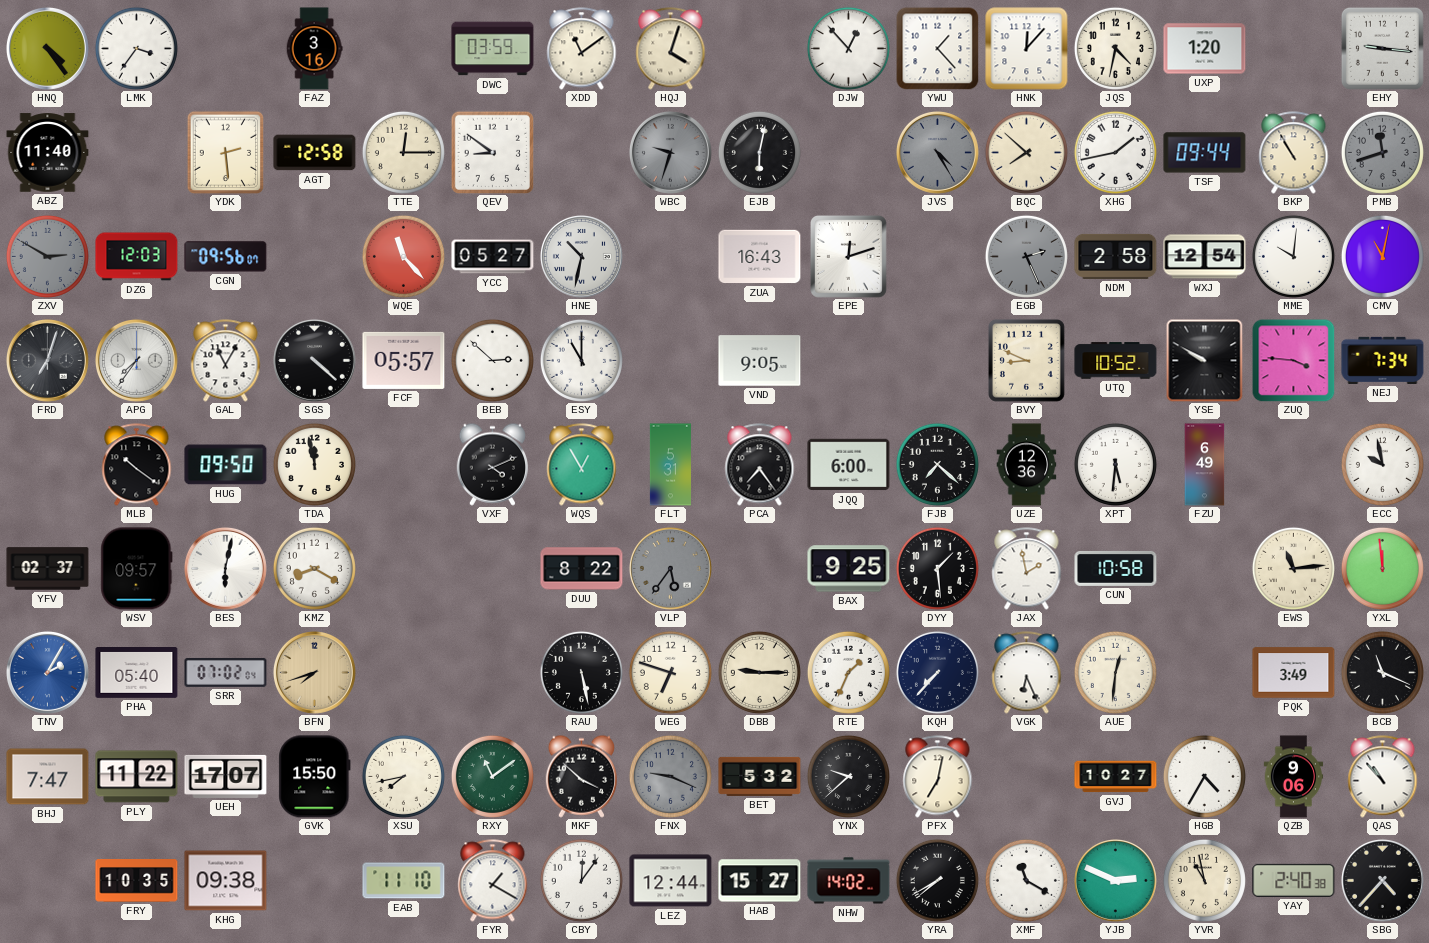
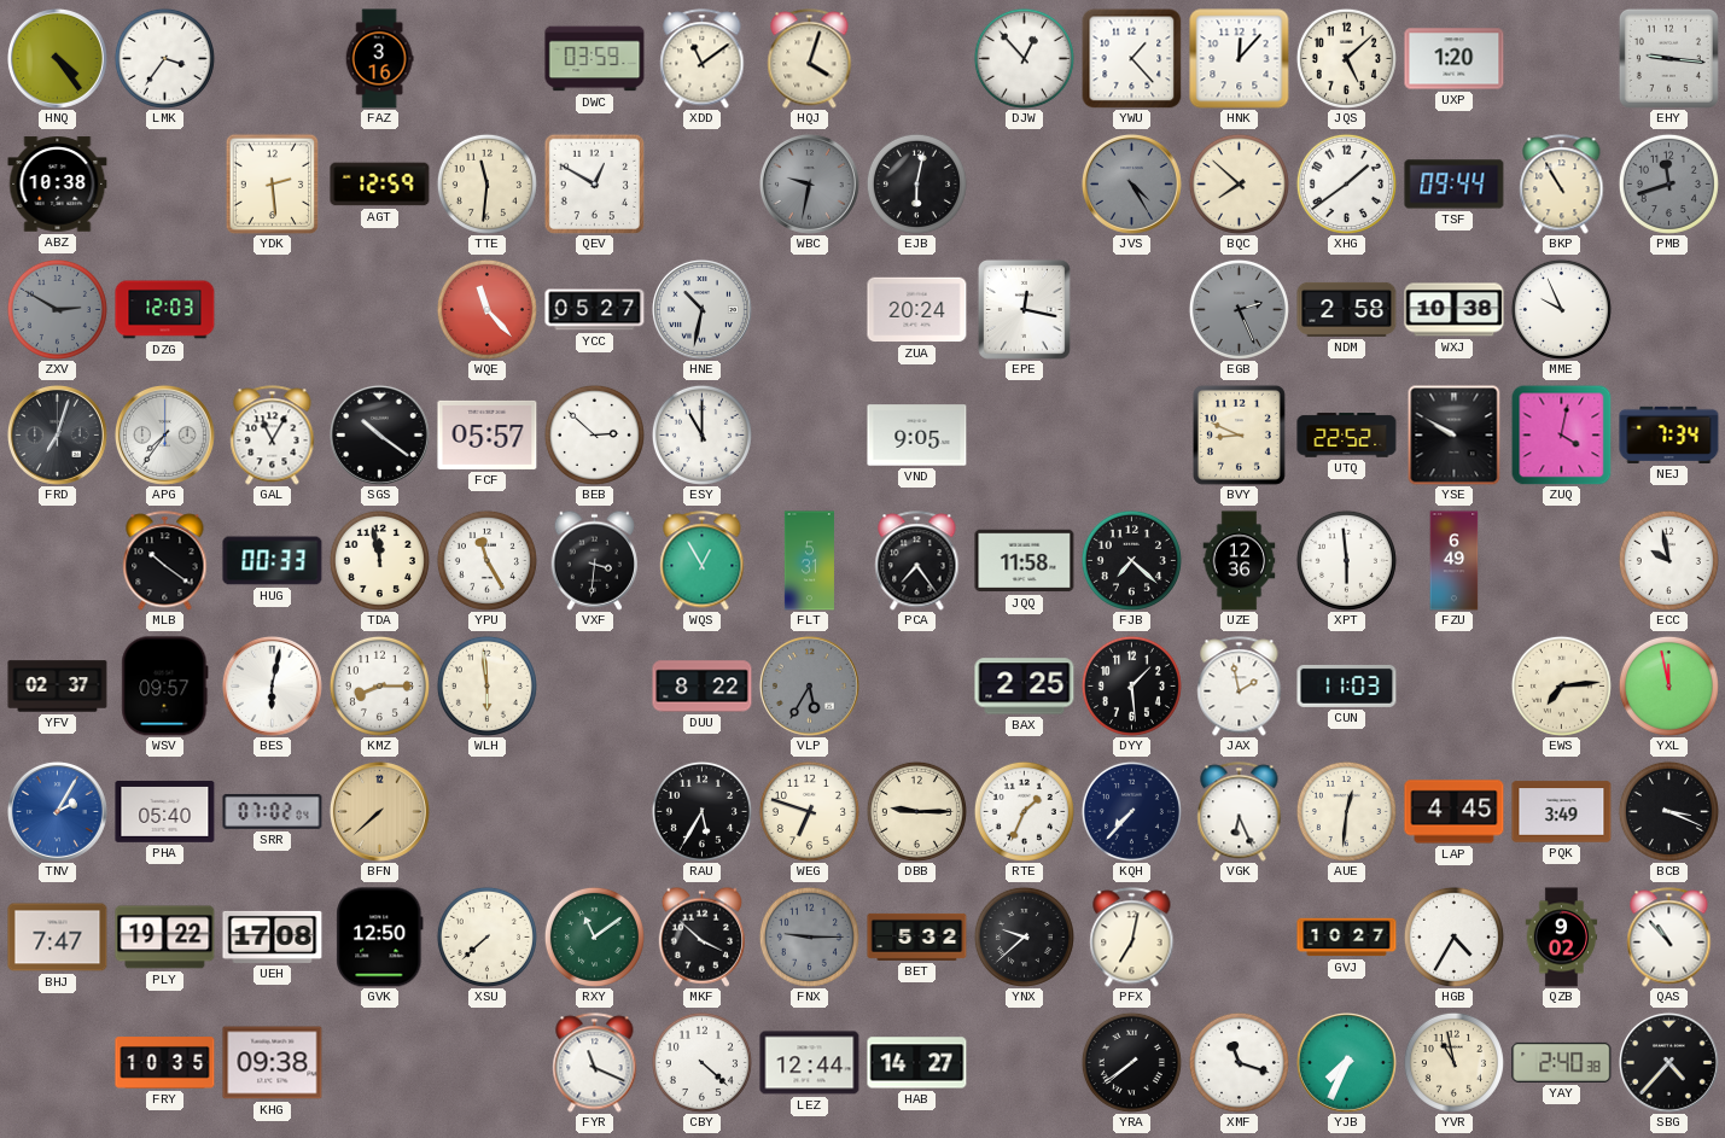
JQS: 4:32 -> 5:08 (1346, 58)
ABZ: 11:40 -> 10:38 (58, 185)
AGT: 12:58 -> 12:59 (380, 185)
TTE: 12:15 -> 11:31 (486, 183)
QEV: 8:51 -> 12:50 (594, 183)
WBC: 9:33 -> 9:32 (809, 183)
XHG: 1:43 -> 1:39 (1346, 183)
CGN: 09:56 -> none (226, 257)
ZUA: 16:43 -> 20:24 (917, 310)
EPE: 12:12 -> 12:17 (1024, 309)
WXJ: 12:54 -> 10:38 (1455, 310)
MME: 10:01 -> 9:56 (1561, 309)
CMV: 11:02 -> none (1382, 256)
SGS: 4:22 -> 10:21 (379, 434)
UTQ: 10:52 -> 22:52 (1347, 436)
ZUQ: 3:46 -> 4:02 (1561, 434)
HUG: 09:50 -> 00:33 (273, 561)
YPU: none -> 11:25 (486, 560)
VXF: 4:11 -> 3:31 (594, 560)
JQQ: 6:00 -> 11:58 (1025, 561)
XPT: 5:31 -> 5:59 (1346, 560)
KMZ: 8:20 -> 8:15 (379, 685)
WLH: none -> 5:59 (486, 685)
VLP: 5:36 -> 5:35 (809, 685)
BAX: 9:25 -> 2:25 (1025, 687)
CUN: 10:58 -> 11:03 (1347, 685)
EWS: 11:14 -> 7:14 (1561, 685)
YXL: 11:59 -> 11:58 (1668, 685)
BFN: 7:42 -> 7:38 (379, 811)
RAU: 5:28 -> 5:35 (701, 811)
LAP: none -> 4:45 (1455, 812)
BCB: 11:19 -> 3:19 (1668, 811)
PLY: 11:22 -> 19:22 (165, 938)
UEH: 17:07 -> 17:08 (273, 936)
GVK: 15:50 -> 12:50 (380, 938)
XSU: 7:43 -> 7:38 (486, 936)
FNX: 9:19 -> 9:15 (809, 936)
QZB: 9:06 -> 9:02 (1562, 938)
EAB: 11:10 -> none (404, 881)
FYR: 1:20 -> 11:19 (595, 1063)
CBY: 12:06 -> 4:22 (701, 1062)
HAB: 15:27 -> 14:27 (917, 1063)
NHW: 14:02 -> none (849, 881)
YRA: 7:40 -> 7:39 (1131, 1062)
XMF: 11:20 -> 11:18 (1239, 1062)
YJB: 2:49 -> 7:34 (1346, 1062)
